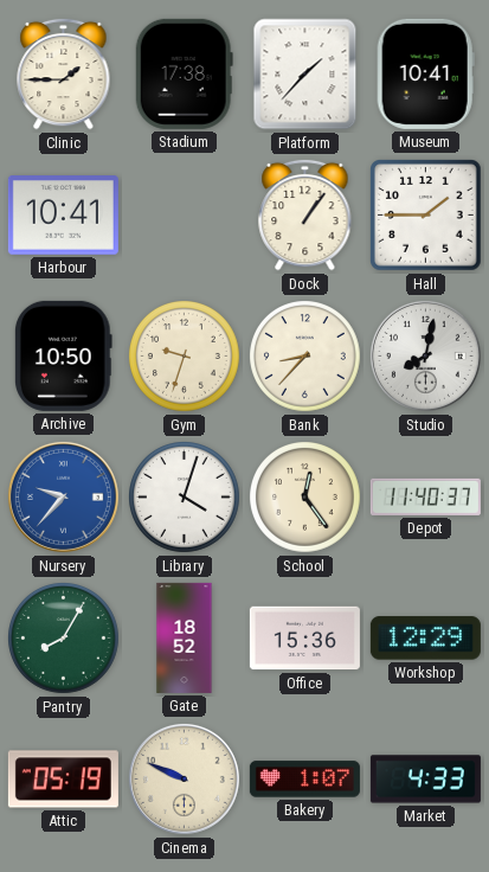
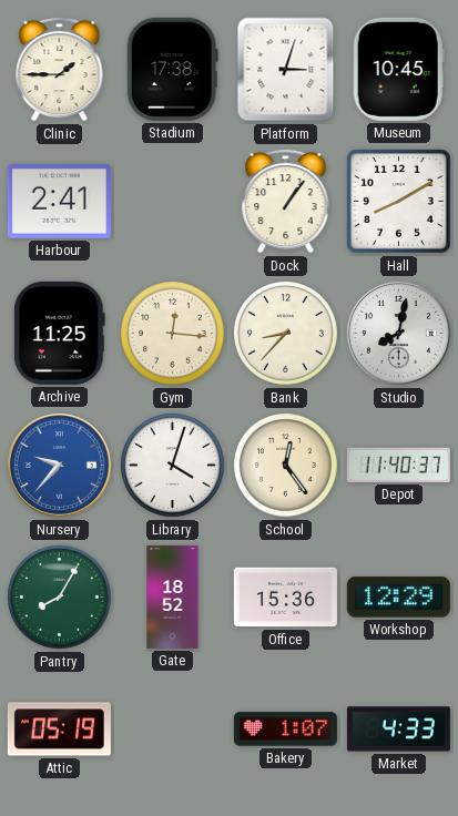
Platform: 1:37 -> 3:03 (286, 70)
Museum: 10:41 -> 10:45 (398, 69)
Harbour: 10:41 -> 2:41 (59, 202)
Hall: 1:45 -> 8:10 (399, 202)
Archive: 10:50 -> 11:25 (60, 333)
Gym: 9:33 -> 12:16 (173, 334)
Cinema: 9:49 -> none (184, 778)
